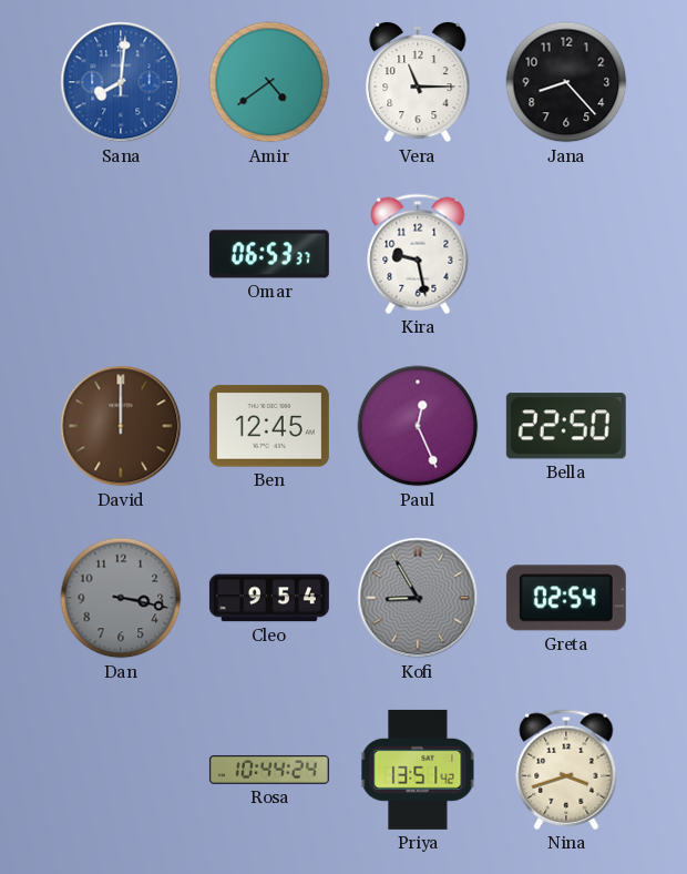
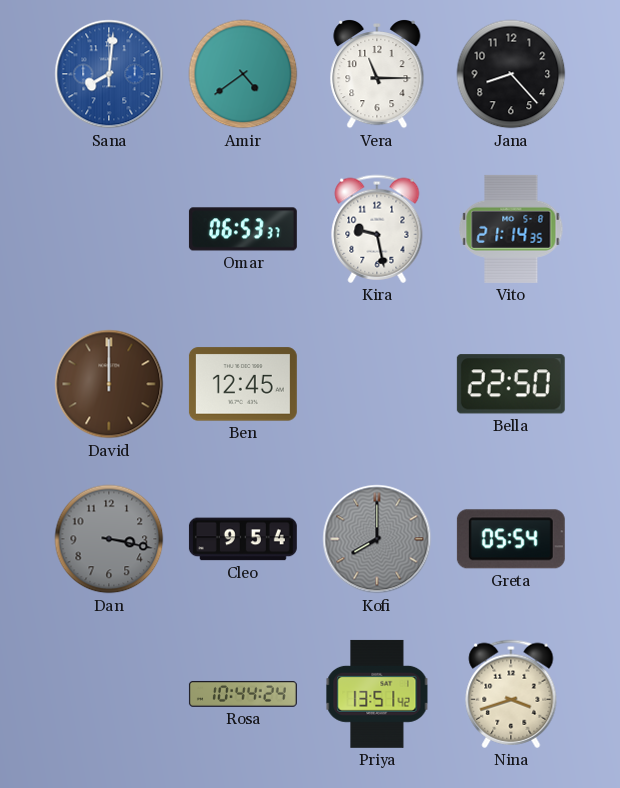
Vito: none -> 21:14 (511, 229)
Paul: 12:26 -> none (418, 426)
Kofi: 8:55 -> 8:00 (377, 539)
Greta: 02:54 -> 05:54 (511, 539)
